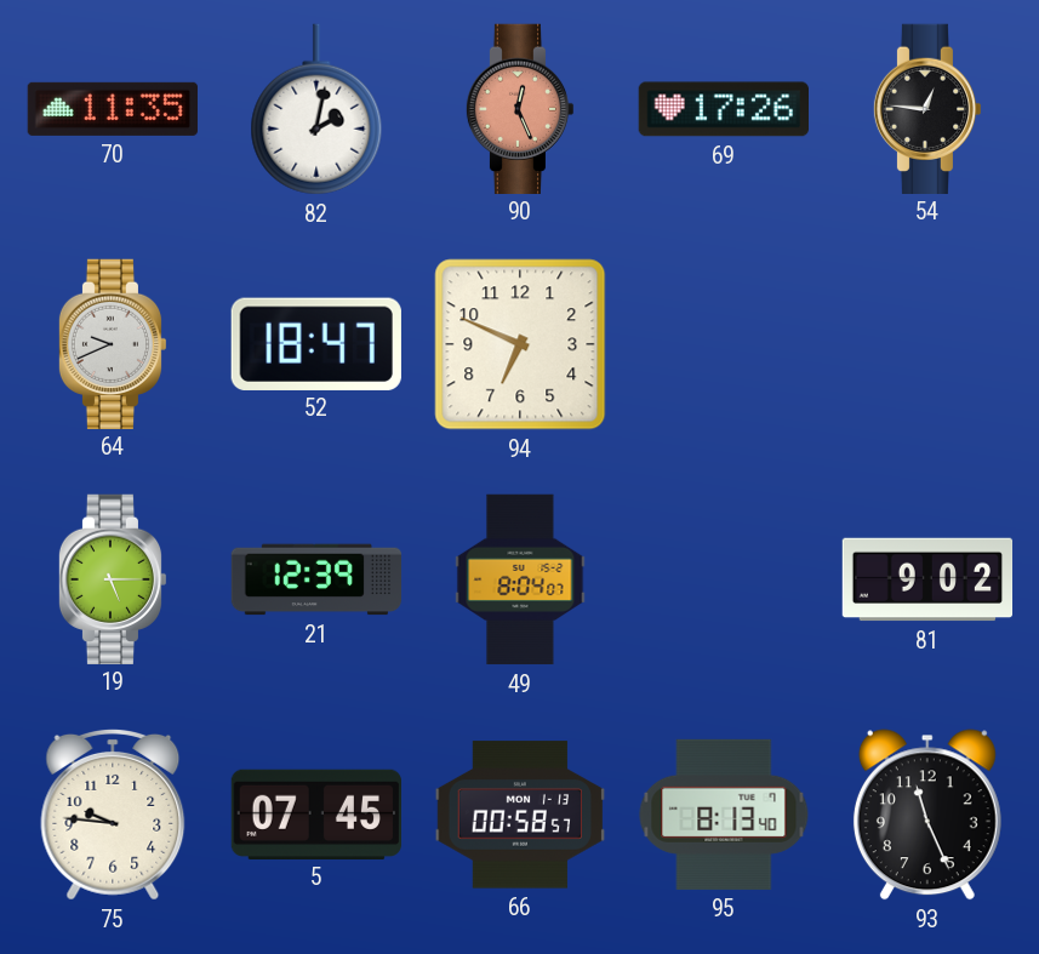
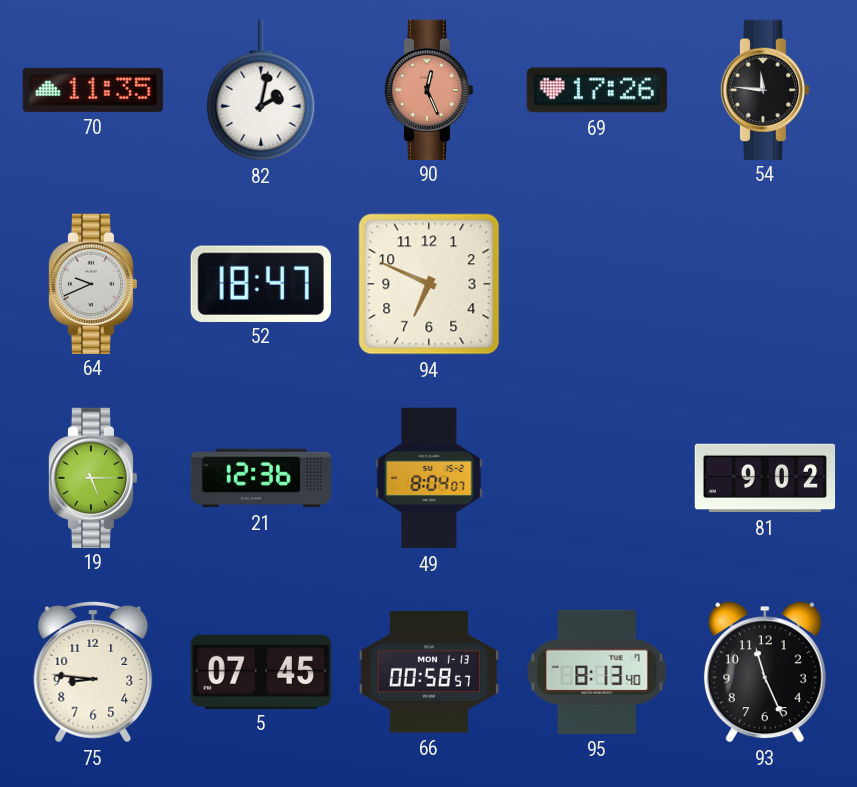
54: 12:46 -> 11:46 (765, 89)
21: 12:39 -> 12:36 (261, 478)
75: 9:46 -> 8:46 (93, 672)
